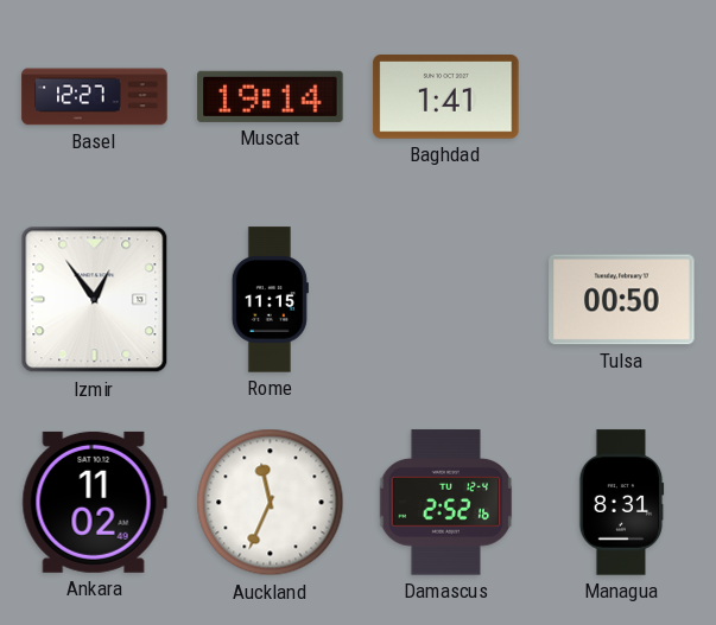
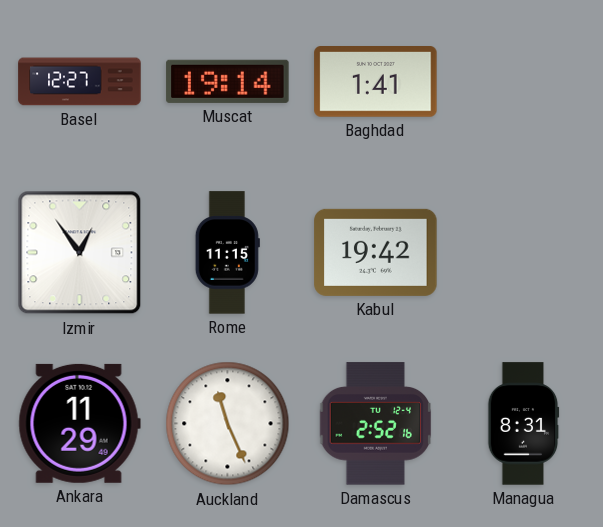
Kabul: none -> 19:42 (376, 252)
Tulsa: 00:50 -> none (622, 300)
Ankara: 11:02 -> 11:29 (79, 423)
Auckland: 11:34 -> 11:26 (228, 424)
